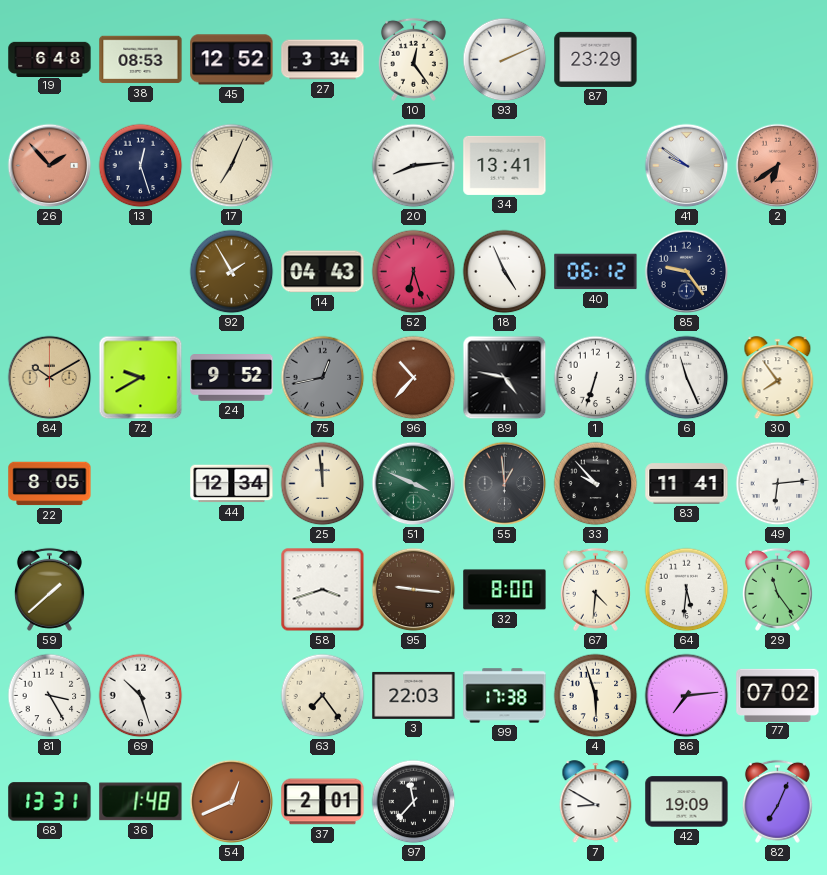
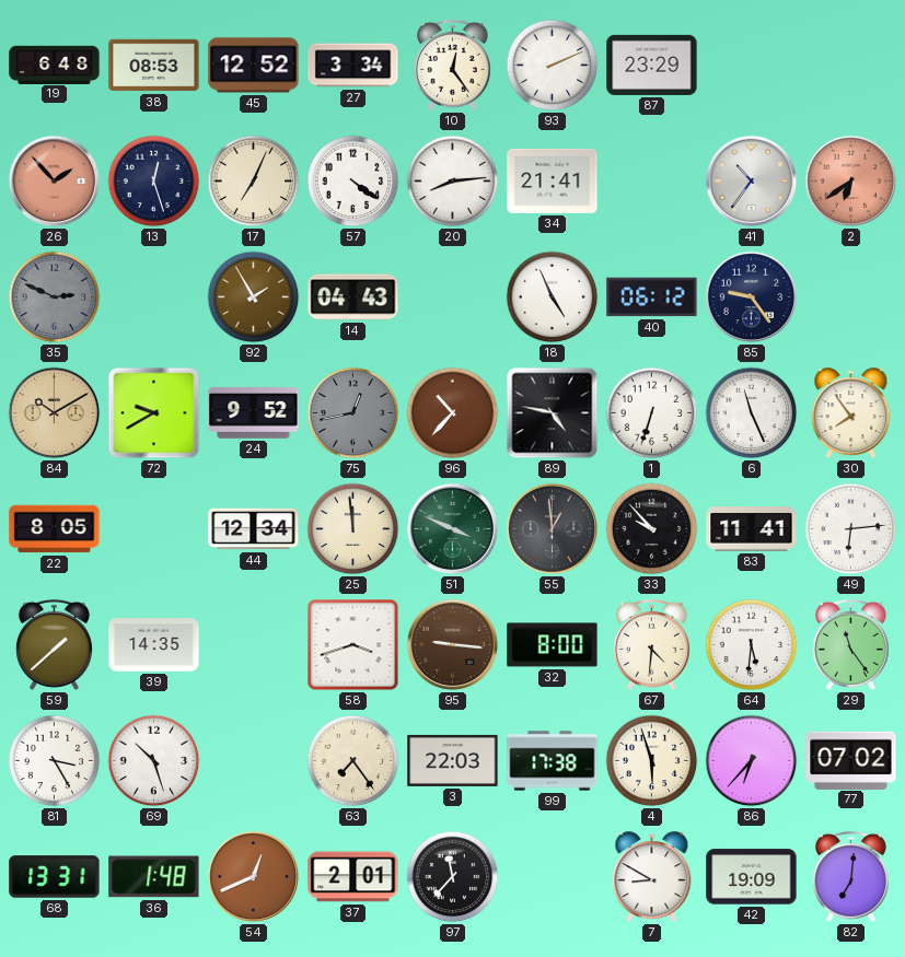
57: none -> 4:21 (353, 182)
34: 13:41 -> 21:41 (553, 180)
41: 9:51 -> 10:36 (752, 182)
35: none -> 2:49 (55, 297)
52: 6:27 -> none (414, 272)
39: none -> 14:35 (154, 645)
86: 7:14 -> 6:37 (752, 761)
82: 7:04 -> 7:01 (850, 876)
